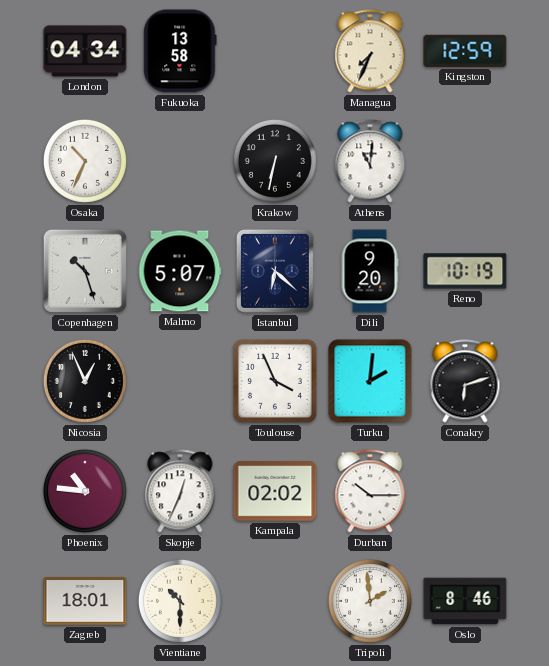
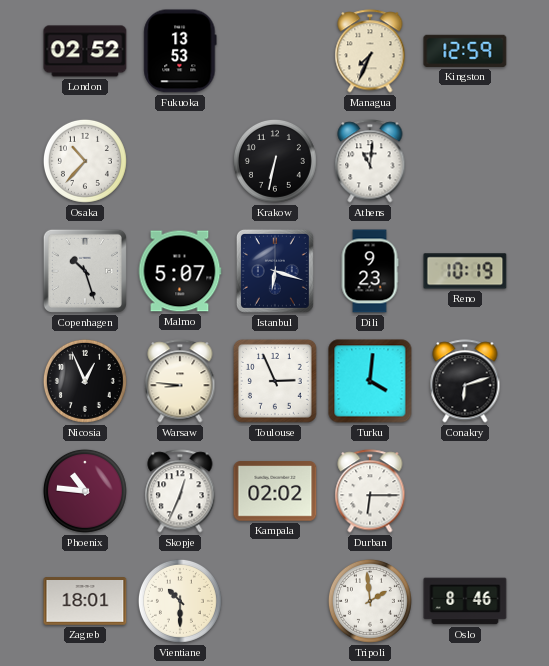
London: 04:34 -> 02:52 (85, 51)
Fukuoka: 13:58 -> 13:53 (180, 51)
Osaka: 10:34 -> 10:37 (85, 161)
Istanbul: 6:22 -> 6:18 (275, 271)
Dili: 9:20 -> 9:23 (370, 271)
Warsaw: none -> 8:46 (180, 381)
Toulouse: 3:56 -> 2:56 (275, 381)
Turku: 2:01 -> 4:01 (370, 381)
Durban: 10:15 -> 6:15 (370, 491)
